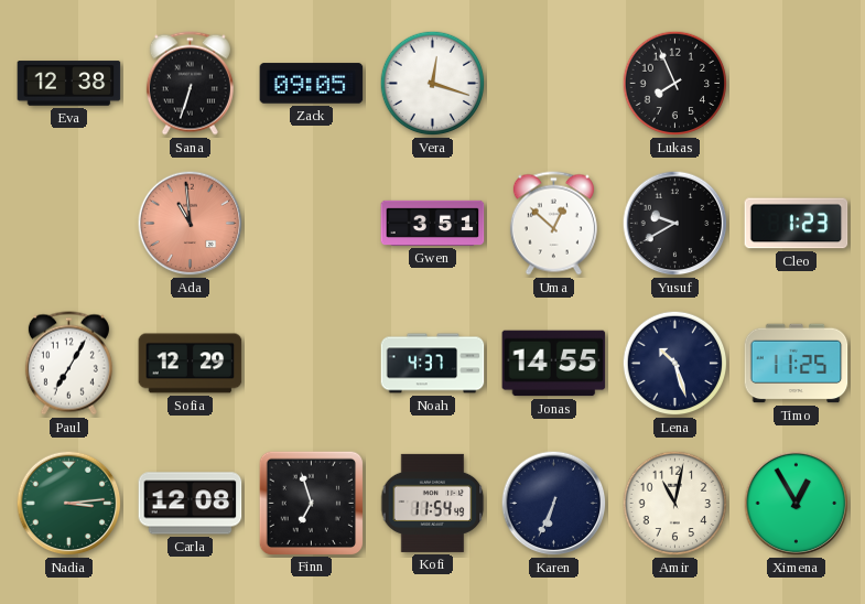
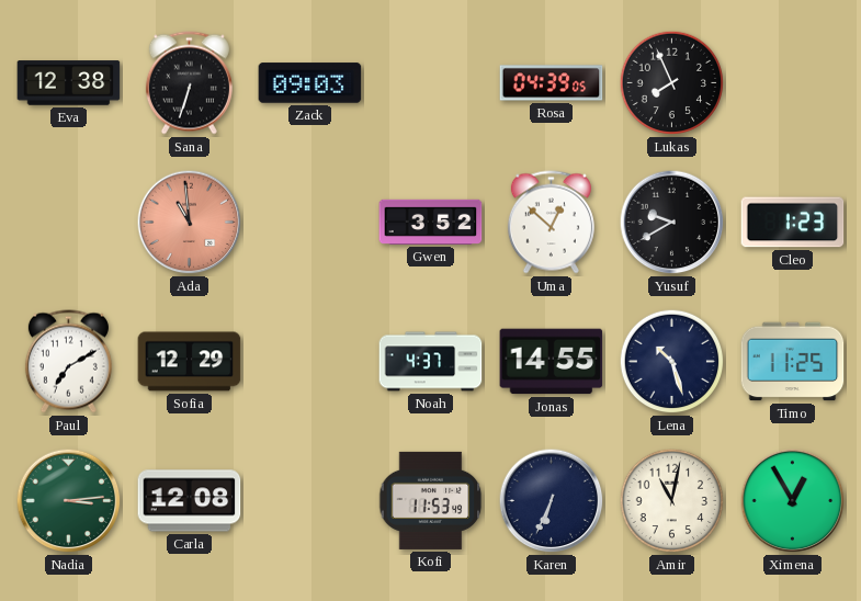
Zack: 09:05 -> 09:03 (310, 83)
Vera: 12:18 -> none (433, 84)
Rosa: none -> 04:39 (552, 83)
Gwen: 3:51 -> 3:52 (431, 222)
Paul: 7:05 -> 7:10 (68, 362)
Finn: 6:57 -> none (311, 503)
Kofi: 11:54 -> 11:53 (431, 500)
